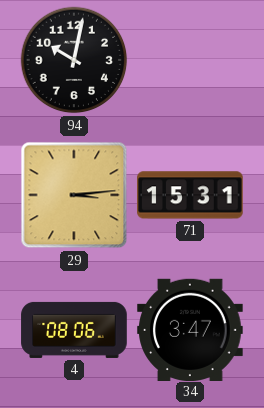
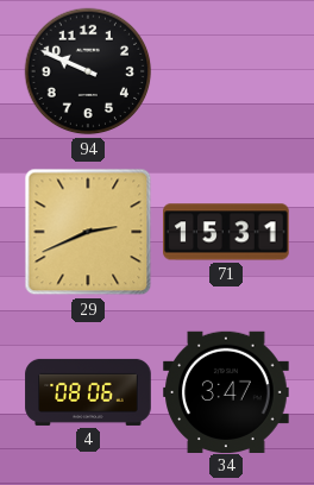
94: 10:02 -> 9:49 (88, 71)
29: 3:14 -> 2:41 (88, 232)
